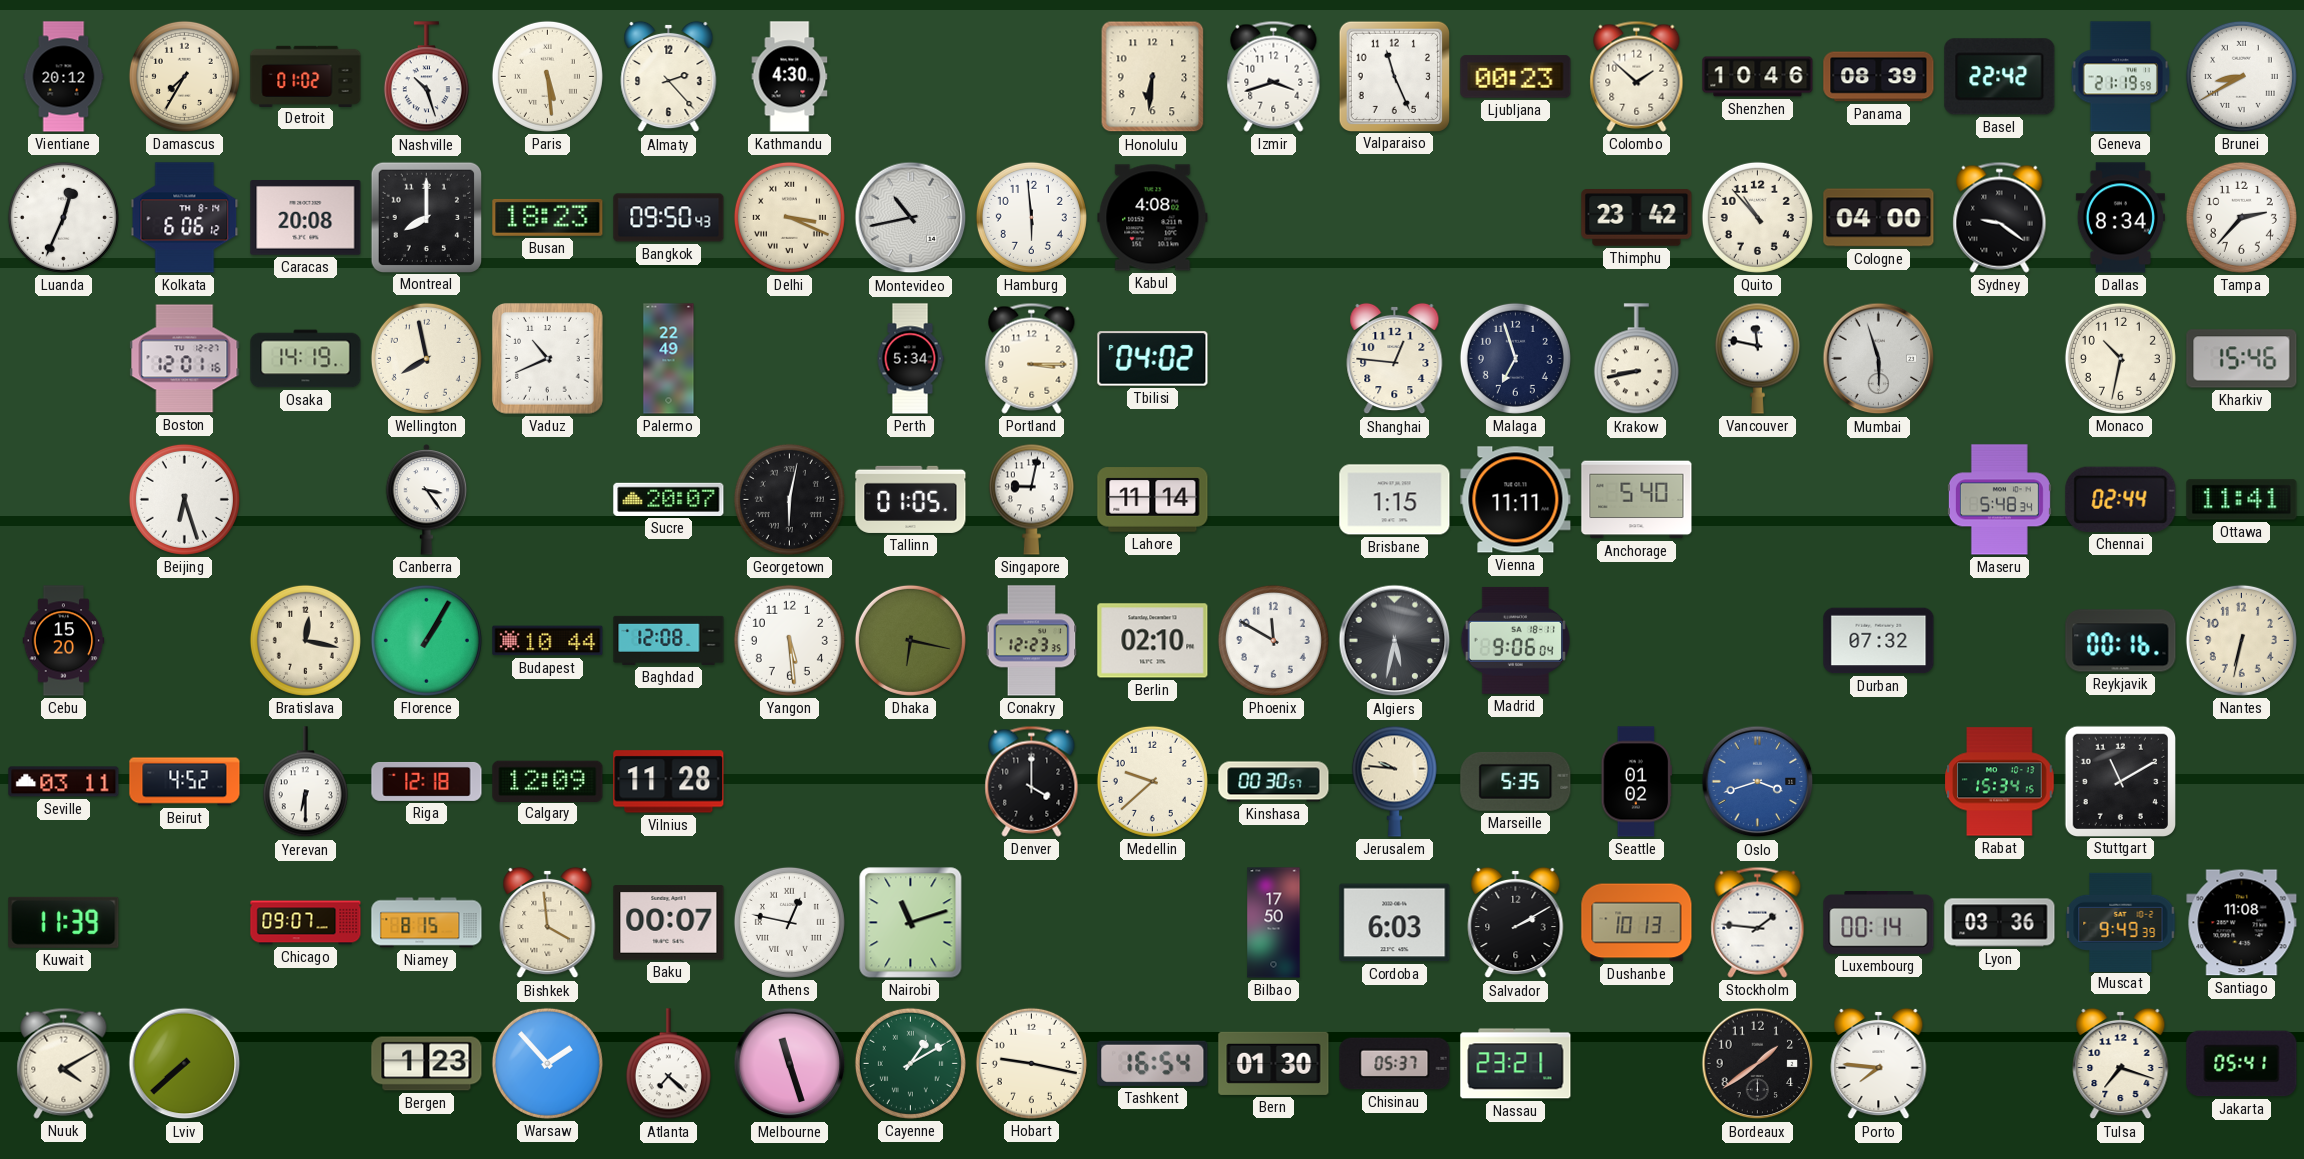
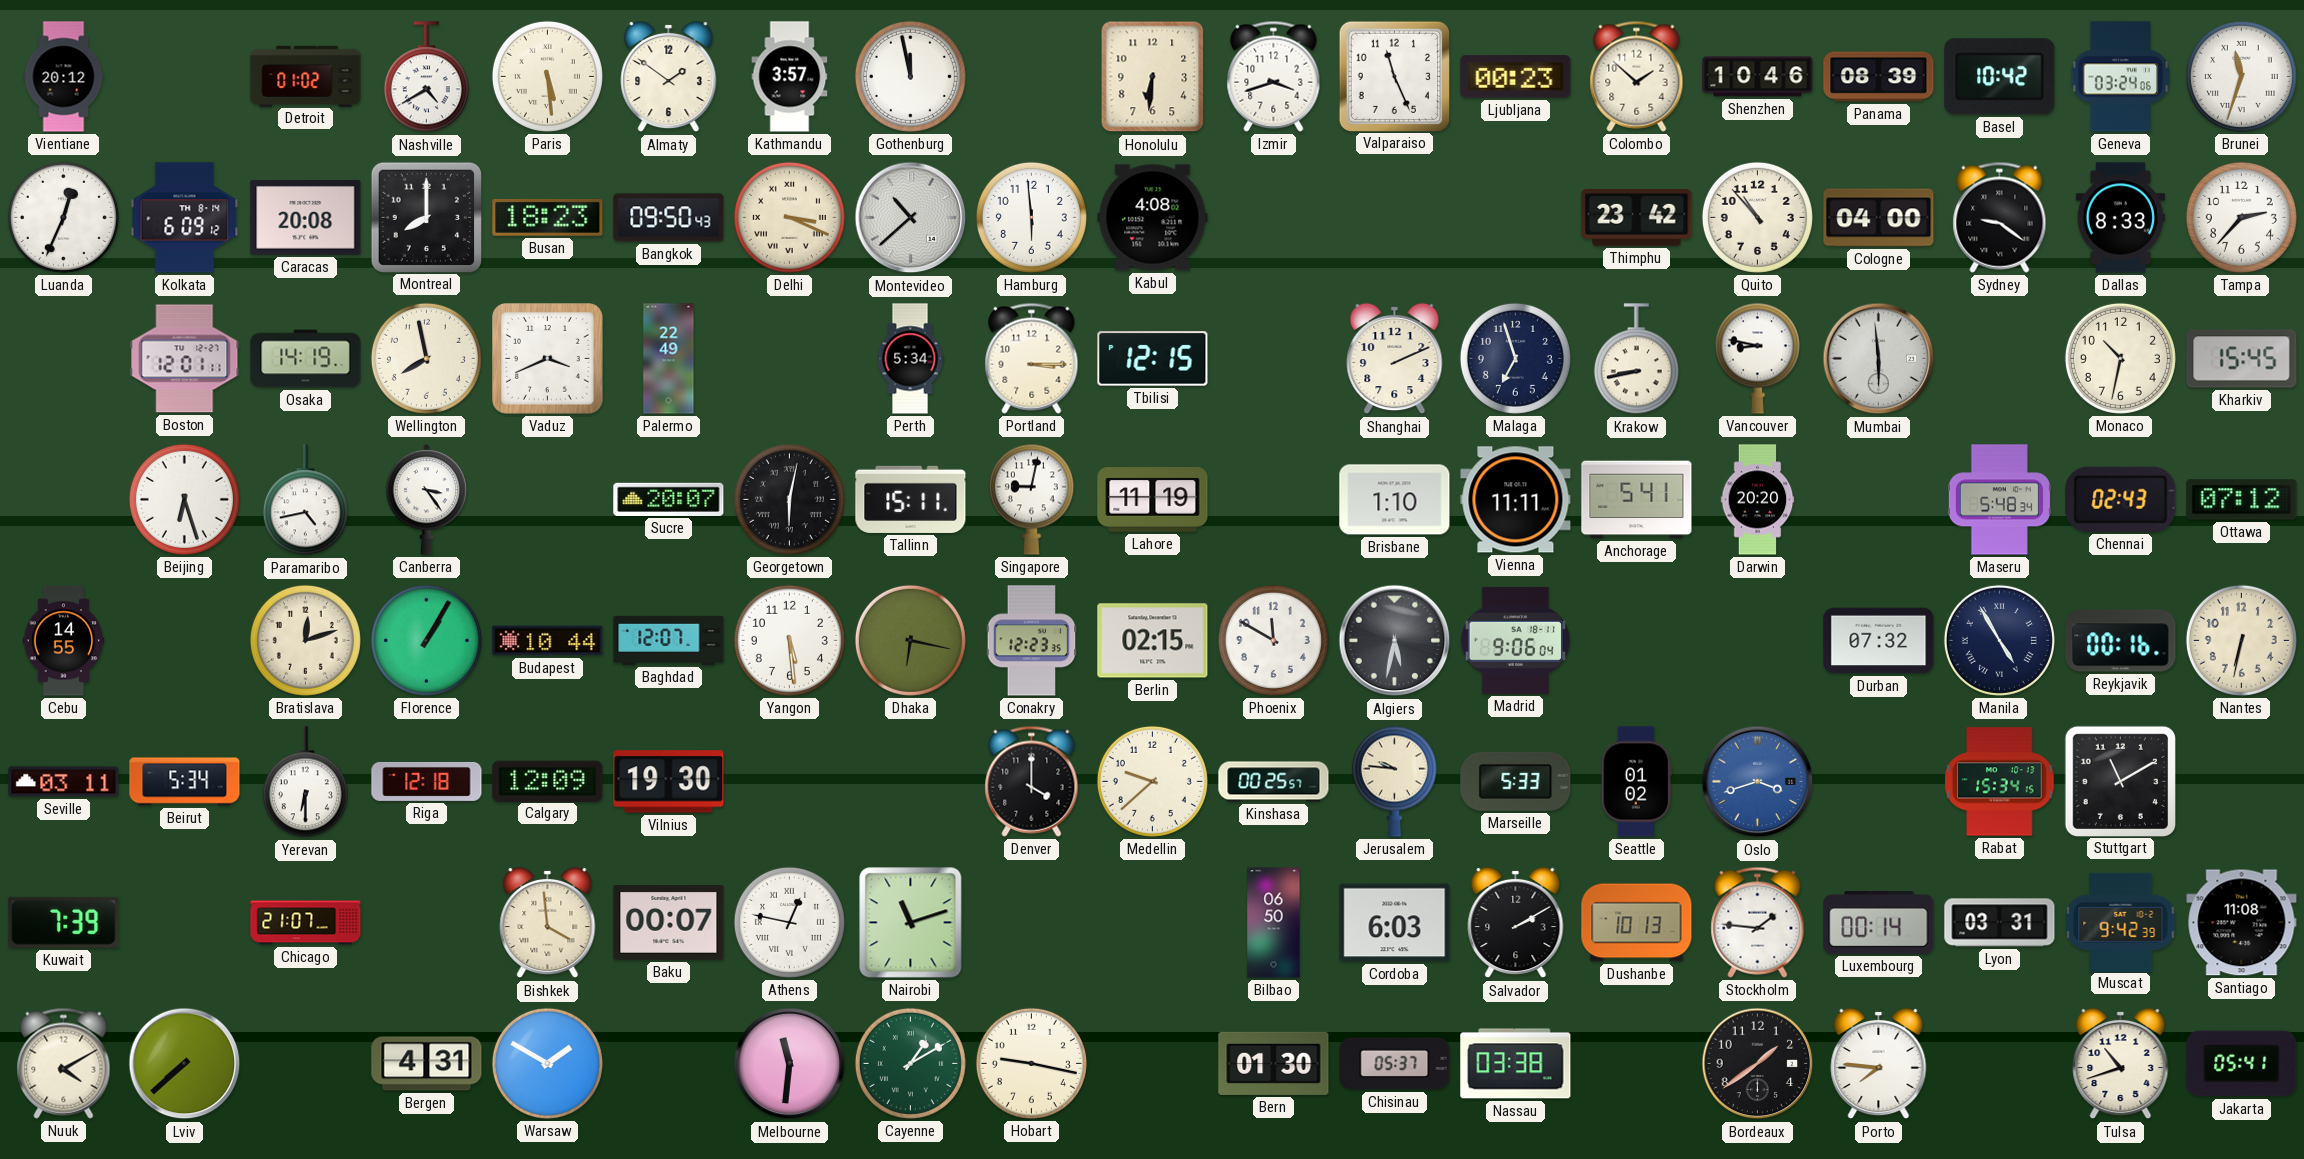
Damascus: 7:35 -> none (184, 76)
Nashville: 10:27 -> 4:40 (426, 77)
Almaty: 2:23 -> 1:51 (669, 77)
Kathmandu: 4:30 -> 3:57 (790, 77)
Gothenburg: none -> 11:58 (910, 76)
Basel: 22:42 -> 10:42 (2000, 77)
Geneva: 21:19 -> 03:24 (2121, 77)
Brunei: 8:40 -> 11:33 (2241, 76)
Kolkata: 6:06 -> 6:09 (185, 218)
Montevideo: 10:43 -> 10:38 (911, 218)
Dallas: 8:34 -> 8:33 (2120, 218)
Boston: 12:01:16 -> 12:01:11 (185, 359)
Vaduz: 10:41 -> 3:41 (548, 359)
Tbilisi: 04:02 -> 12:15 (1153, 359)
Shanghai: 12:46 -> 2:11 (1395, 359)
Vancouver: 11:47 -> 8:47 (1757, 358)
Mumbai: 5:57 -> 5:59 (1879, 359)
Kharkiv: 15:46 -> 15:45 (2242, 359)
Paramaribo: none -> 4:43 (305, 500)
Tallinn: 01:05 -> 15:11 (911, 499)
Lahore: 11:14 -> 11:19 (1153, 500)
Brisbane: 1:15 -> 1:10 (1395, 500)
Anchorage: 5:40 -> 5:41 (1637, 500)
Darwin: none -> 20:20 (1758, 500)
Chennai: 02:44 -> 02:43 (2121, 499)
Ottawa: 11:41 -> 07:12 (2242, 500)
Cebu: 15:20 -> 14:55 (64, 641)
Bratislava: 12:17 -> 12:12 (305, 640)
Baghdad: 12:08 -> 12:07 (669, 640)
Berlin: 02:10 -> 02:15 (1153, 641)
Manila: none -> 4:55 (1999, 640)
Beirut: 4:52 -> 5:34 (185, 782)
Vilnius: 11:28 -> 19:30 (669, 782)
Kinshasa: 00:30 -> 00:25 (1274, 782)
Marseille: 5:35 -> 5:33 (1516, 781)
Kuwait: 11:39 -> 7:39 (64, 922)
Chicago: 09:07 -> 21:07 (306, 923)
Niamey: 8:15 -> none (427, 923)
Bilbao: 17:50 -> 06:50 (1274, 923)
Lyon: 03:36 -> 03:31 (2000, 923)
Muscat: 9:49 -> 9:42 (2121, 922)
Bergen: 1:23 -> 4:31 (427, 1064)
Warsaw: 1:53 -> 1:50 (547, 1063)
Atlanta: 7:22 -> none (668, 1064)
Melbourne: 11:27 -> 11:31 (790, 1064)
Tashkent: 16:54 -> none (1153, 1063)
Nassau: 23:21 -> 03:38 (1516, 1064)
Tulsa: 7:18 -> 10:42 (2121, 1064)
